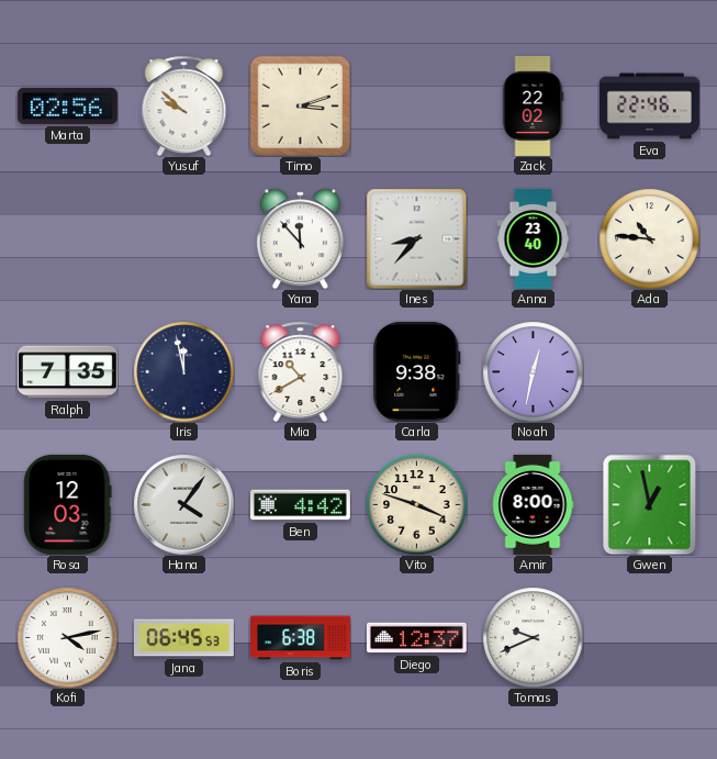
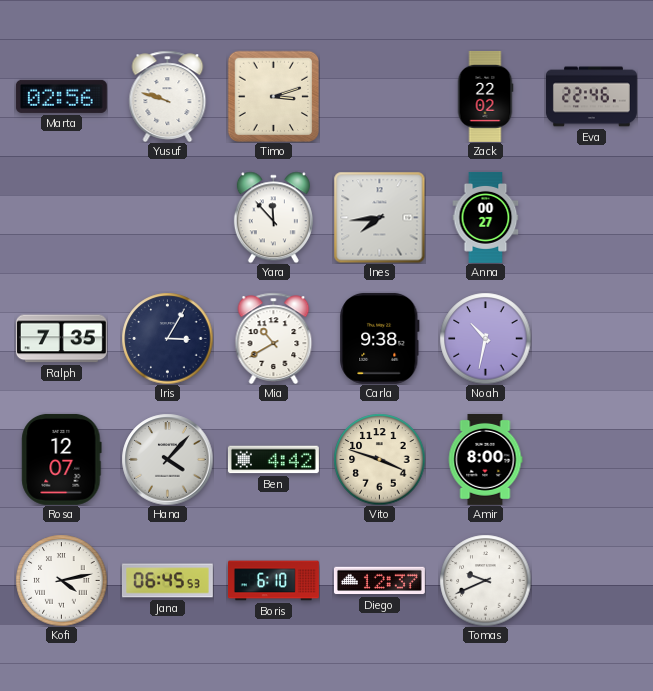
Yusuf: 9:52 -> 9:48 (168, 96)
Ines: 8:37 -> 7:44 (379, 217)
Anna: 23:40 -> 00:27 (486, 217)
Ada: 10:46 -> none (649, 238)
Iris: 11:58 -> 3:05 (167, 338)
Noah: 12:32 -> 10:32 (485, 338)
Rosa: 12:03 -> 12:07 (62, 459)
Hana: 4:06 -> 4:07 (167, 459)
Gwen: 12:58 -> none (650, 504)
Boris: 6:38 -> 6:10 (274, 581)
